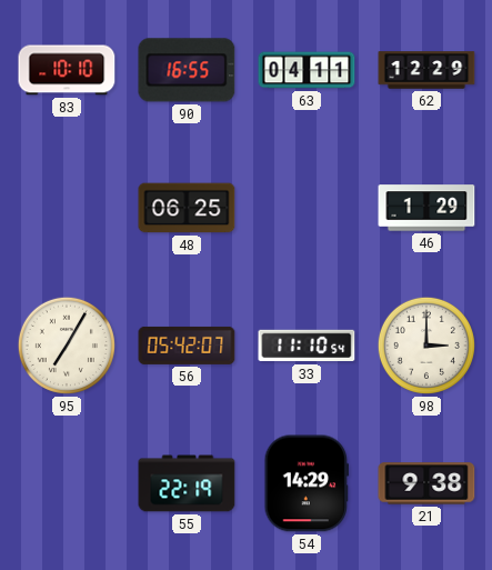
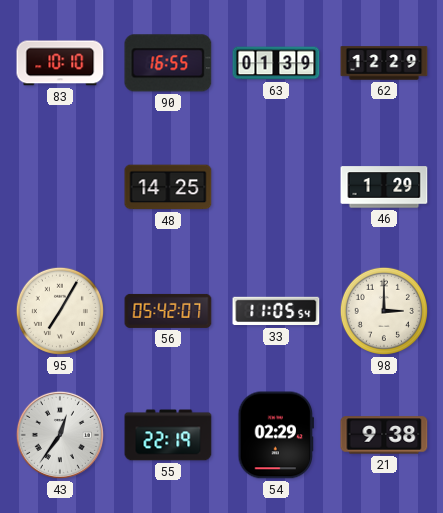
63: 04:11 -> 01:39 (276, 63)
48: 06:25 -> 14:25 (168, 187)
33: 11:10 -> 11:05 (276, 311)
43: none -> 12:36 (60, 435)
54: 14:29 -> 02:29 (275, 435)
